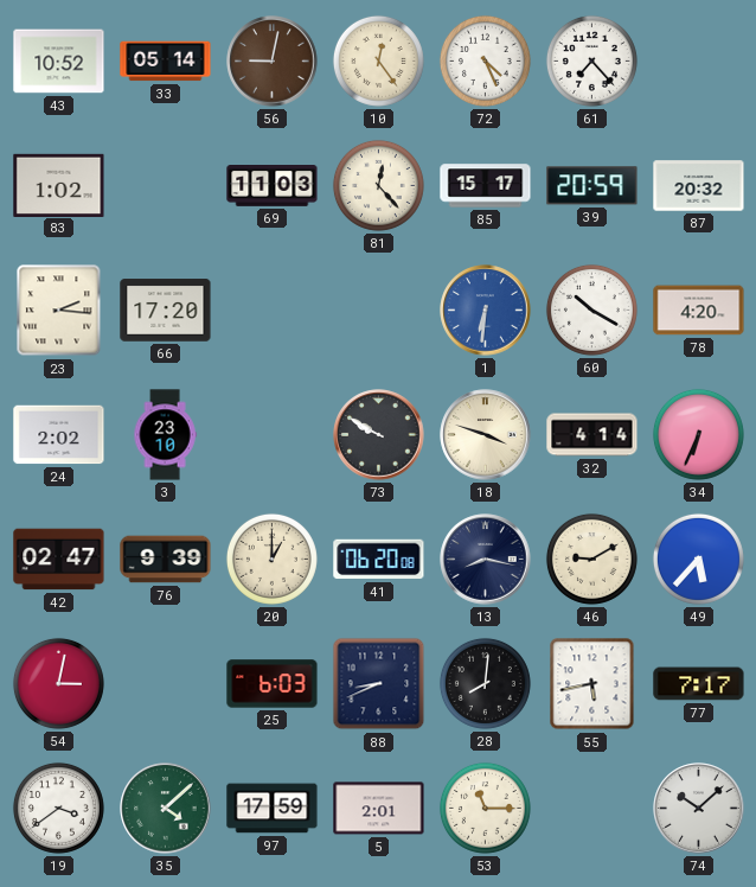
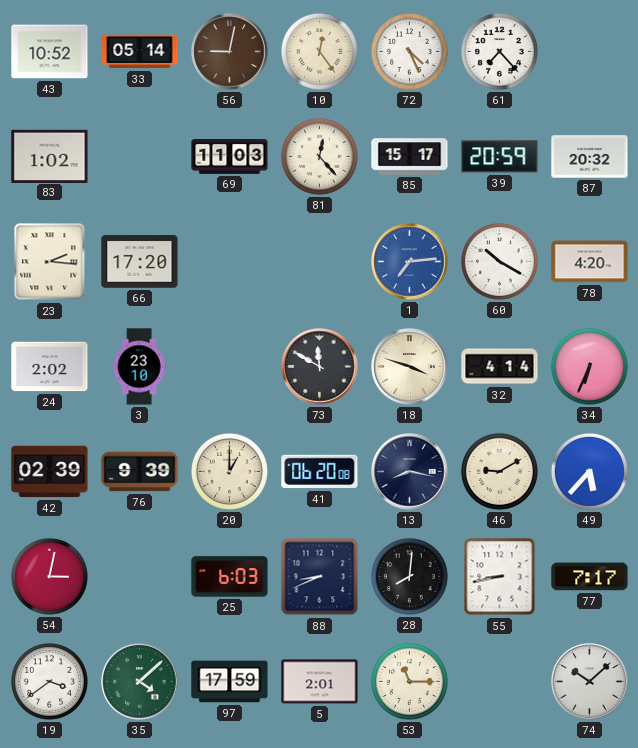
1: 6:31 -> 7:14 (410, 262)
73: 9:50 -> 11:50 (320, 367)
42: 02:47 -> 02:39 (50, 472)
55: 5:43 -> 8:43 (500, 577)
